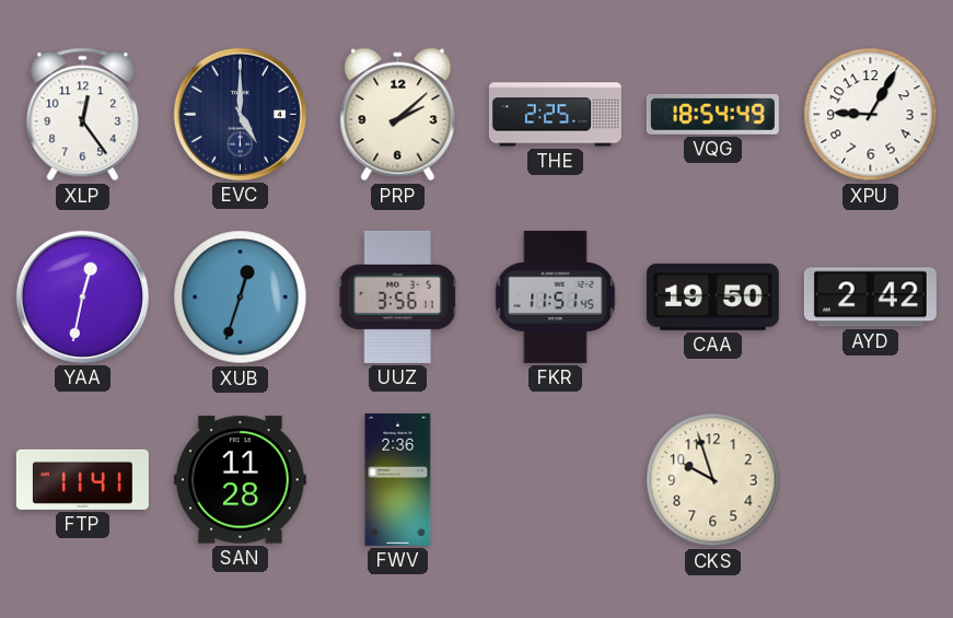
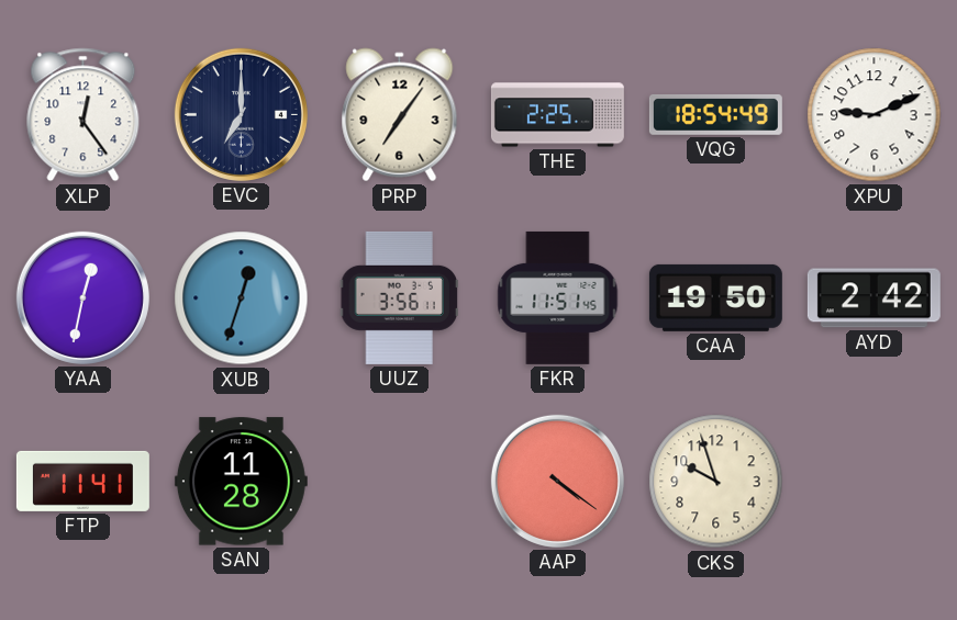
EVC: 5:00 -> 7:00 (241, 114)
PRP: 2:08 -> 7:06 (400, 115)
XPU: 9:05 -> 9:11 (875, 115)
FWV: 2:36 -> none (398, 479)
AAP: none -> 4:21 (557, 481)
